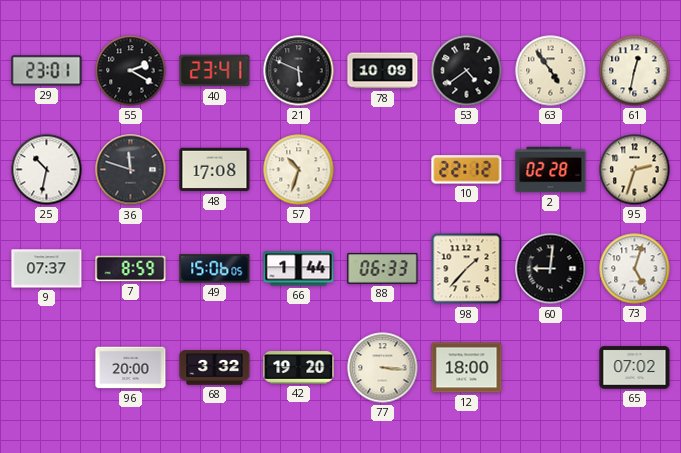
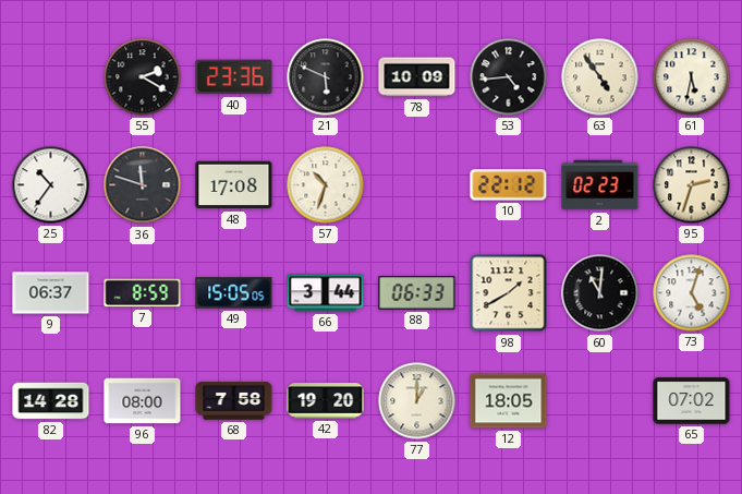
29: 23:01 -> none (47, 71)
40: 23:41 -> 23:36 (234, 77)
53: 4:39 -> 4:44 (509, 77)
61: 12:32 -> 5:32 (692, 77)
25: 10:32 -> 10:36 (51, 185)
2: 02:28 -> 02:23 (600, 185)
9: 07:37 -> 06:37 (51, 293)
49: 15:06 -> 15:05 (234, 293)
66: 1:44 -> 3:44 (326, 293)
98: 1:37 -> 1:40 (509, 293)
60: 9:01 -> 11:01 (600, 293)
82: none -> 14:28 (51, 401)
96: 20:00 -> 08:00 (143, 401)
68: 3:32 -> 7:58 (234, 401)
77: 3:16 -> 1:00 (417, 401)
12: 18:00 -> 18:05 (509, 401)
